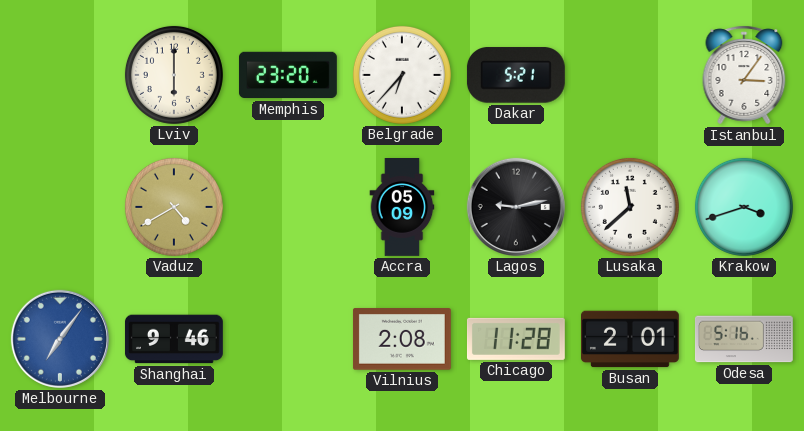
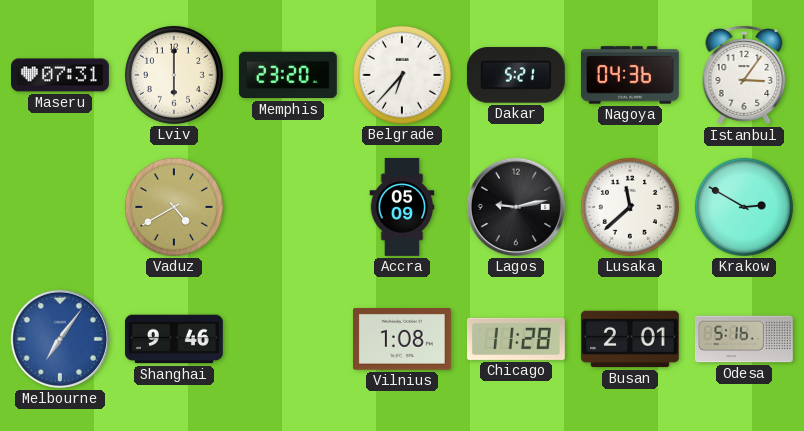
Maseru: none -> 07:31 (61, 75)
Nagoya: none -> 04:36 (630, 75)
Krakow: 3:42 -> 2:50 (744, 207)
Vilnius: 2:08 -> 1:08 (402, 339)
